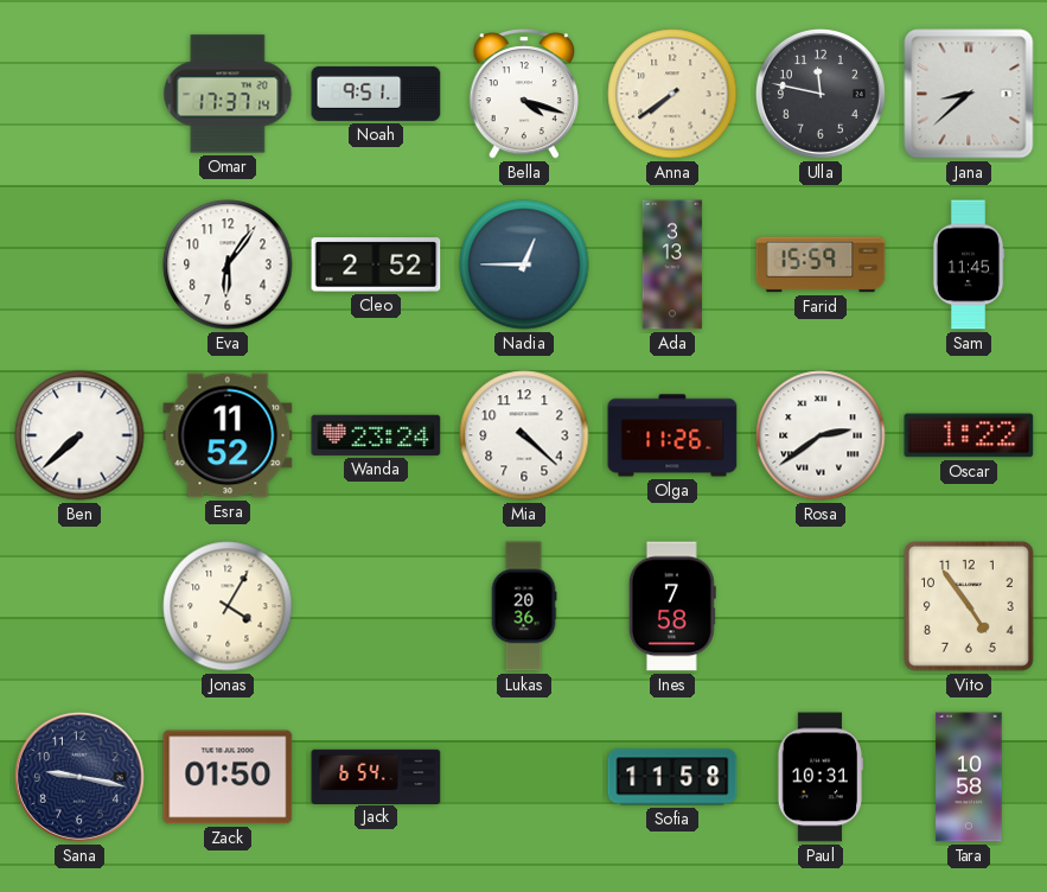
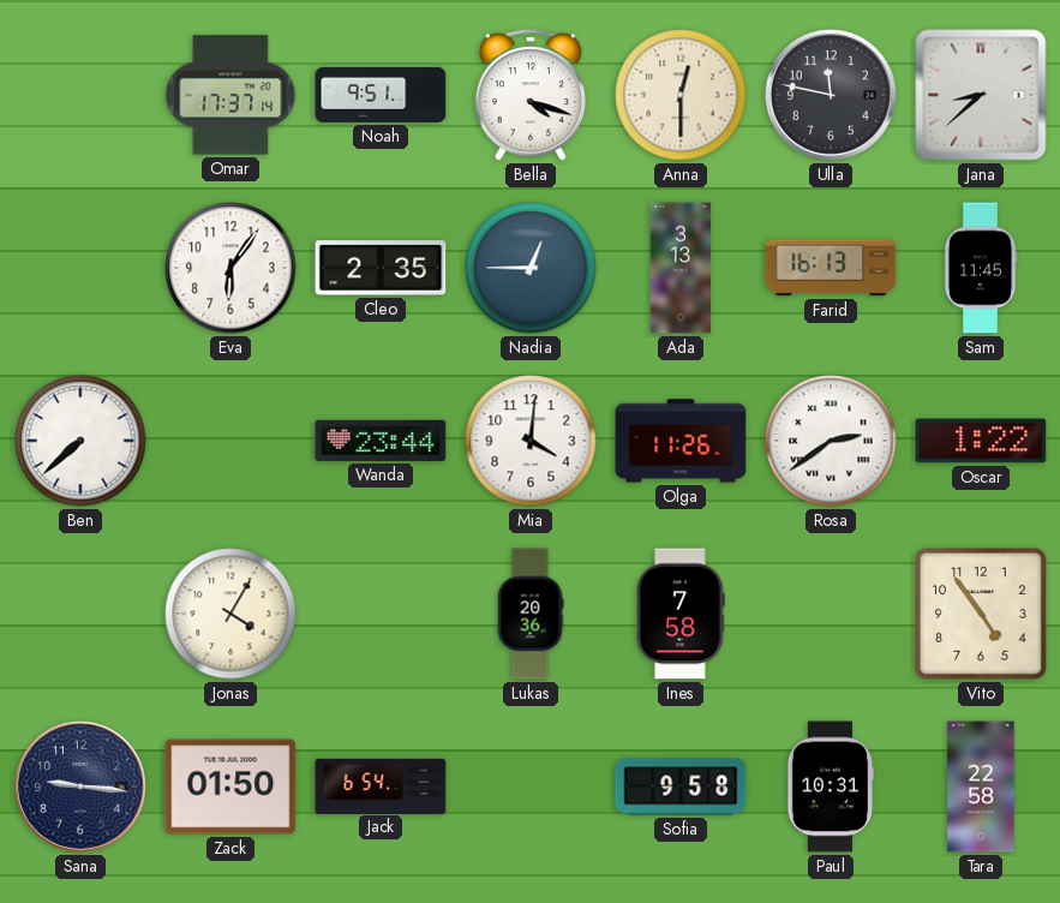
Anna: 7:39 -> 12:30 (681, 95)
Cleo: 2:52 -> 2:35 (381, 268)
Farid: 15:59 -> 16:13 (831, 268)
Esra: 11:52 -> none (228, 435)
Wanda: 23:24 -> 23:44 (381, 441)
Mia: 4:22 -> 4:01 (531, 441)
Sana: 9:17 -> 9:16 (80, 787)
Sofia: 11:58 -> 9:58 (681, 787)
Tara: 10:58 -> 22:58 (981, 787)
